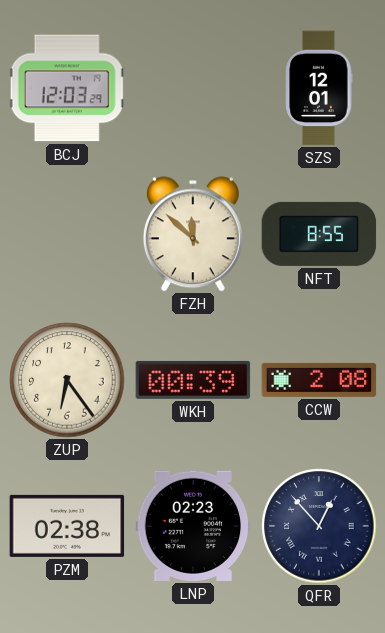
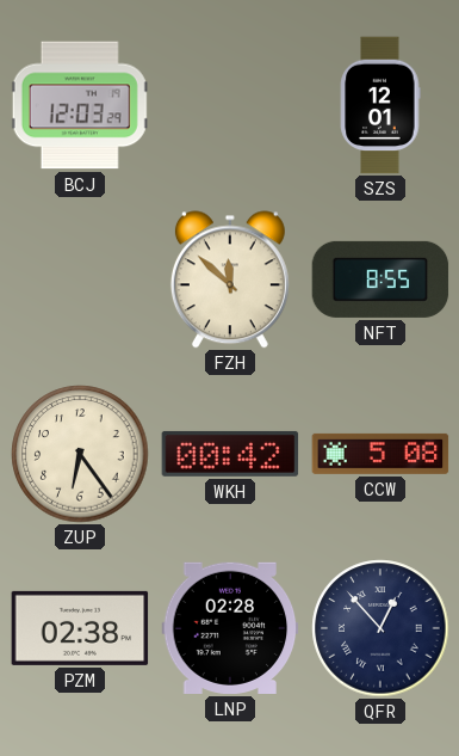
WKH: 00:39 -> 00:42 (230, 454)
CCW: 2:08 -> 5:08 (380, 454)
LNP: 02:23 -> 02:28 (230, 628)
